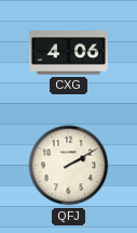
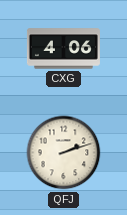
QFJ: 2:10 -> 2:12 (64, 153)
